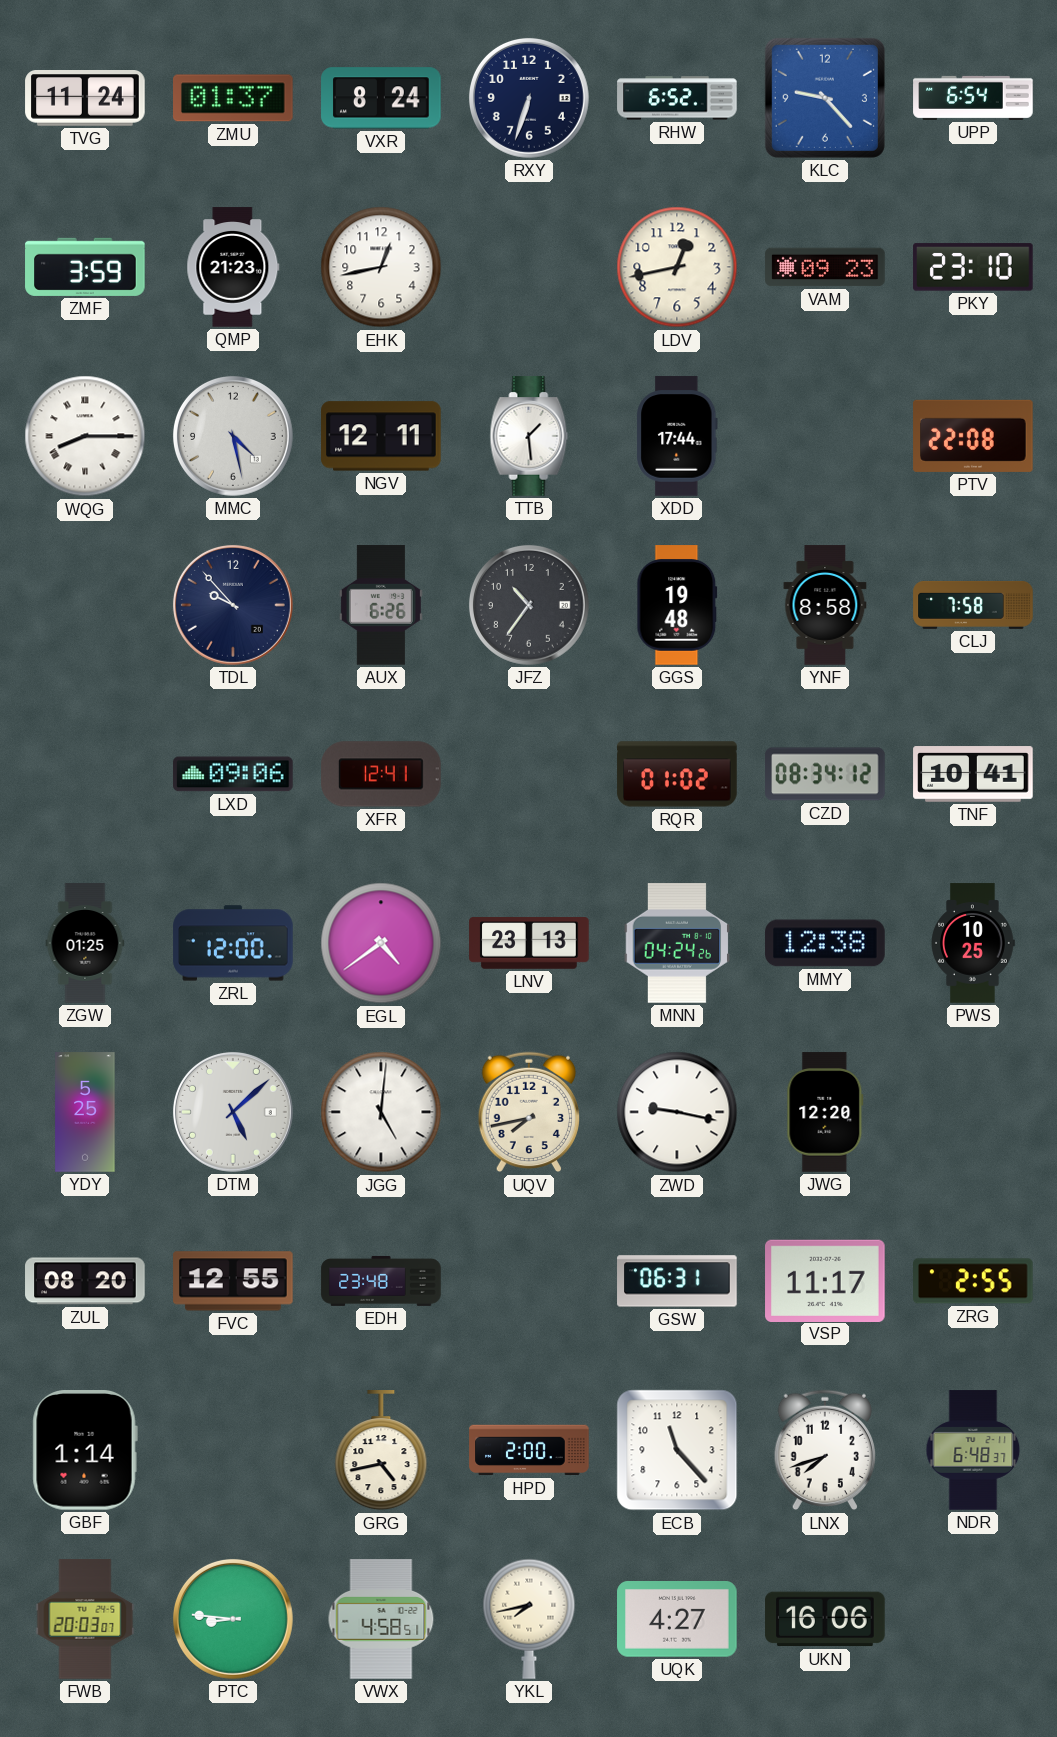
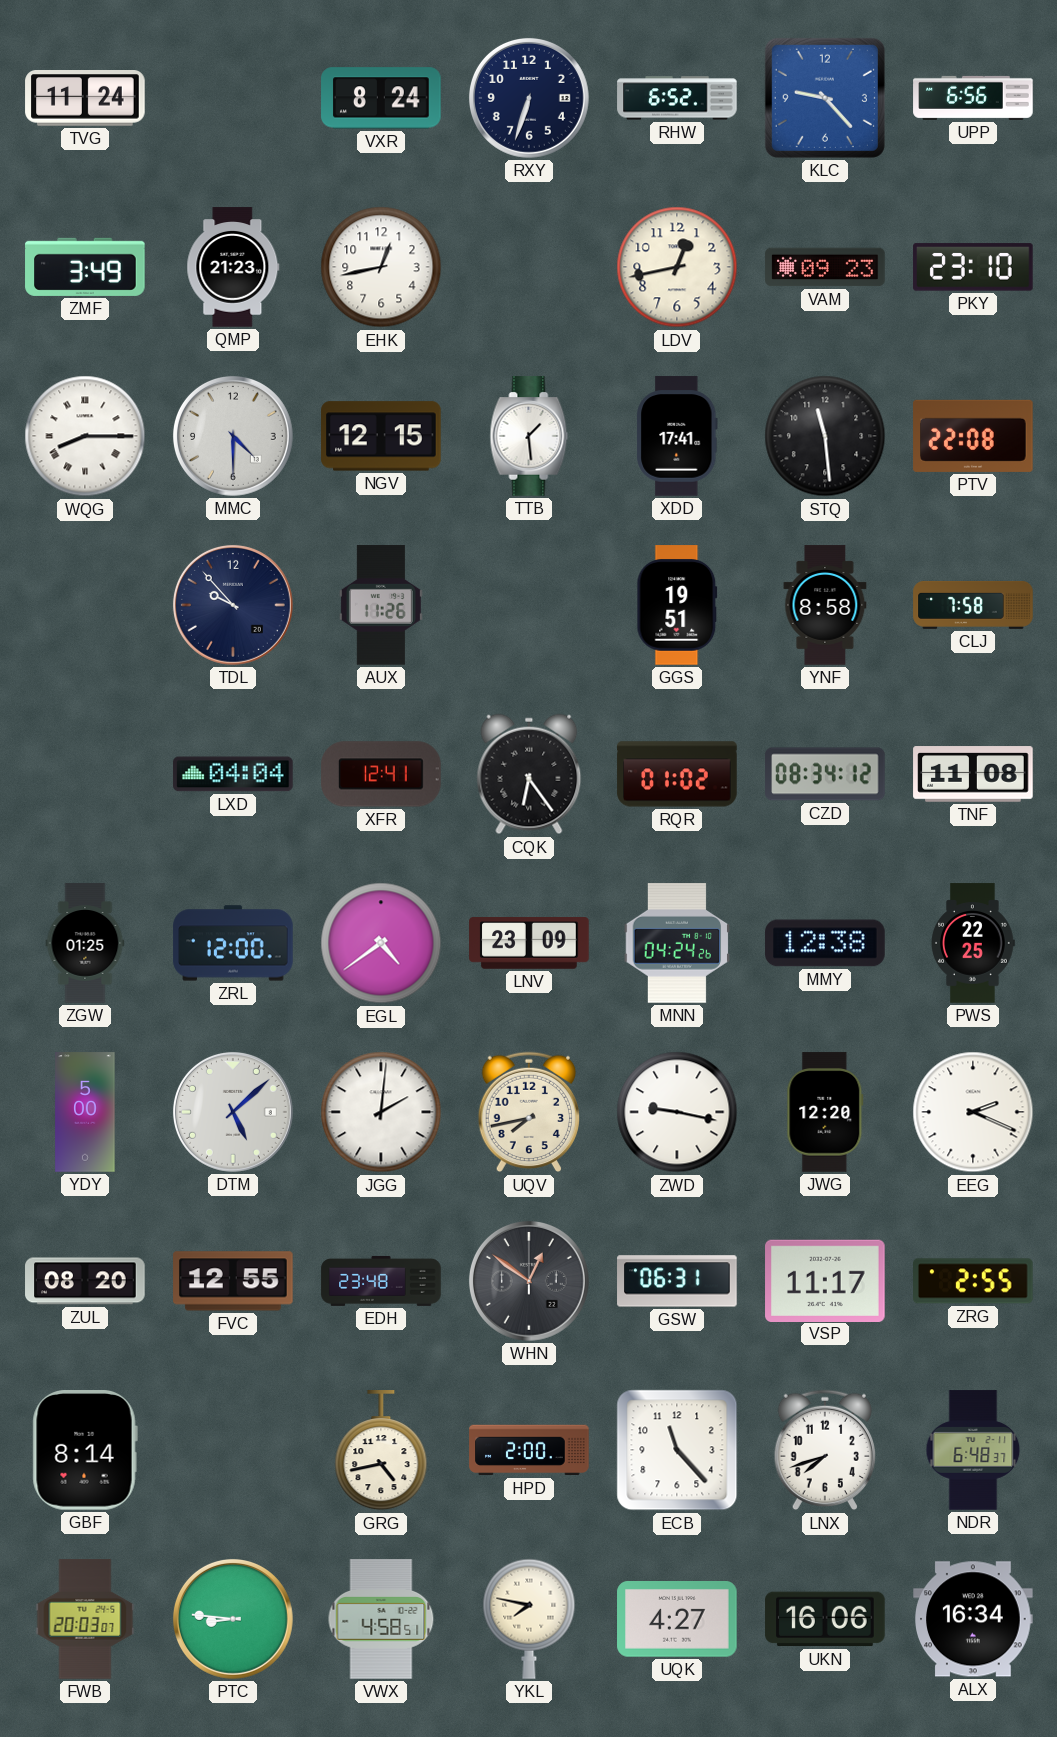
ZMU: 01:37 -> none (234, 98)
UPP: 6:54 -> 6:56 (973, 98)
ZMF: 3:59 -> 3:49 (85, 267)
MMC: 4:28 -> 4:30 (233, 436)
NGV: 12:11 -> 12:15 (381, 436)
XDD: 17:44 -> 17:41 (677, 436)
STQ: none -> 11:29 (825, 436)
AUX: 6:26 -> 11:26 (381, 605)
JFZ: 10:36 -> none (529, 605)
GGS: 19:48 -> 19:51 (677, 605)
LXD: 09:06 -> 04:04 (233, 774)
CQK: none -> 6:24 (529, 774)
TNF: 10:41 -> 11:08 (973, 774)
LNV: 23:13 -> 23:09 (529, 943)
PWS: 10:25 -> 22:25 (973, 943)
YDY: 5:25 -> 5:00 (85, 1112)
JGG: 5:01 -> 2:01 (381, 1112)
EEG: none -> 2:19 (973, 1112)
WHN: none -> 12:51 (529, 1281)
GBF: 1:14 -> 8:14 (85, 1451)
YKL: 7:43 -> 7:47 (529, 1619)
ALX: none -> 16:34 (973, 1619)
